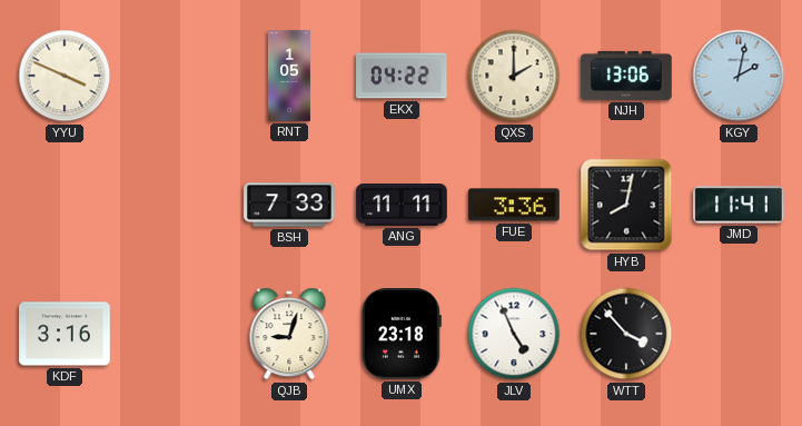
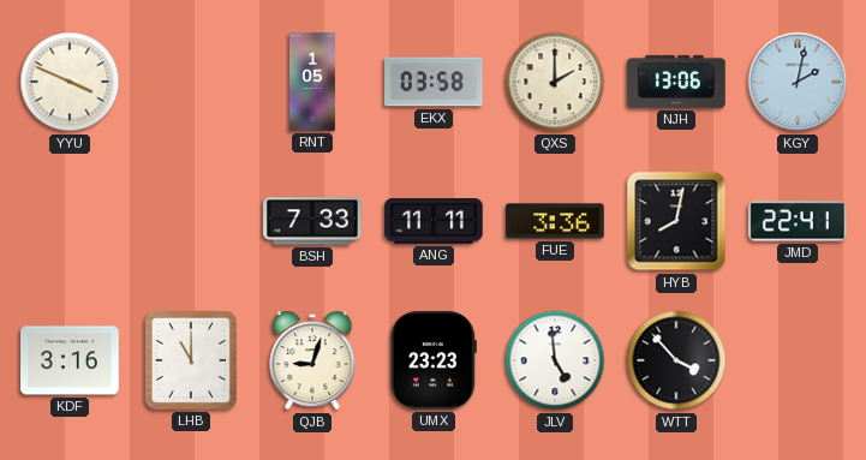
EKX: 04:22 -> 03:58 (435, 82)
JMD: 11:41 -> 22:41 (799, 221)
LHB: none -> 11:00 (191, 360)
UMX: 23:18 -> 23:23 (434, 360)
JLV: 4:56 -> 4:59 (555, 360)
